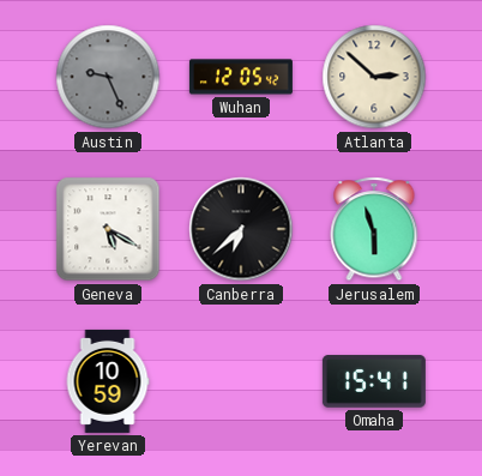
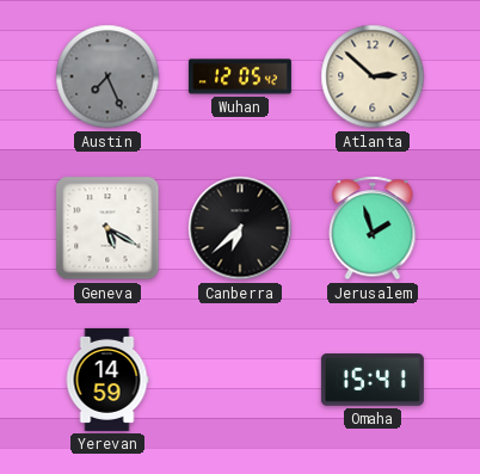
Austin: 9:26 -> 7:26 (107, 76)
Jerusalem: 5:57 -> 1:57 (373, 228)
Yerevan: 10:59 -> 14:59 (107, 380)
